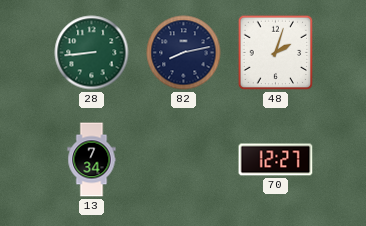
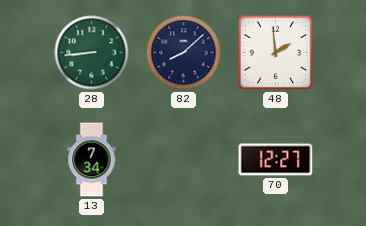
82: 8:13 -> 8:08 (184, 53)
48: 2:03 -> 1:59 (276, 53)
